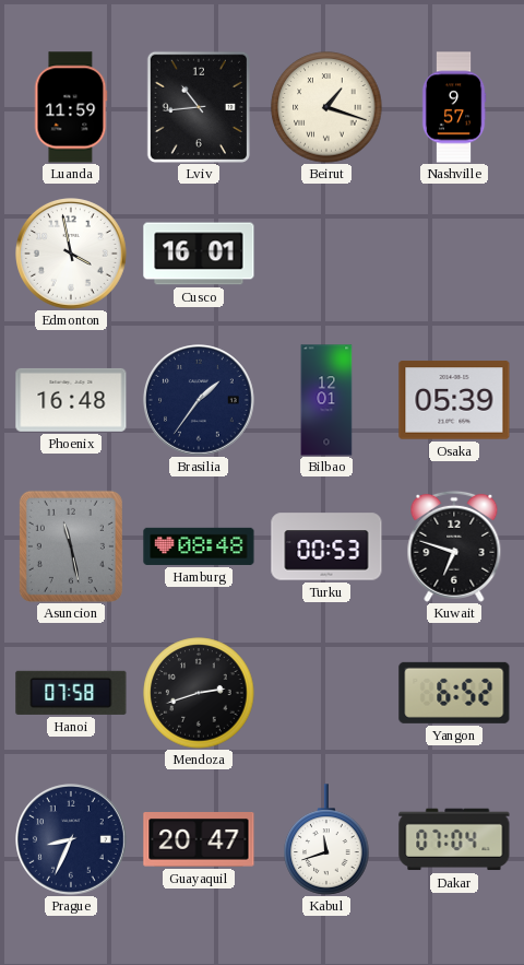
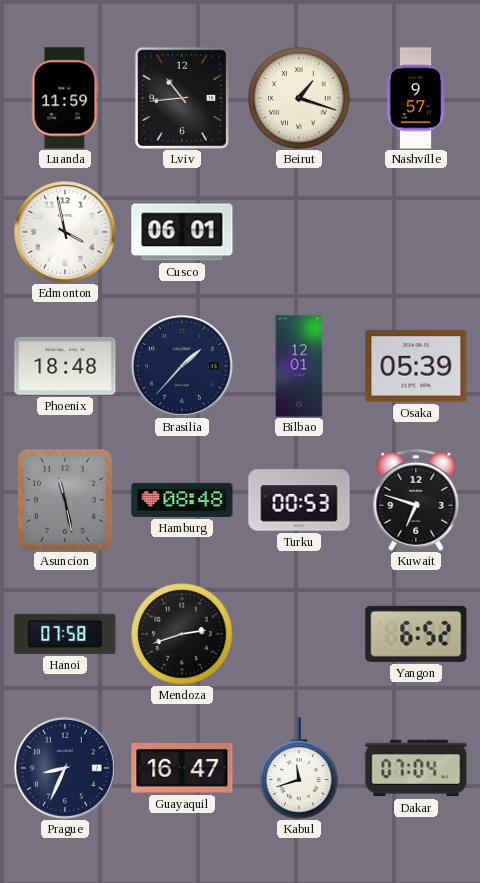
Cusco: 16:01 -> 06:01 (182, 232)
Phoenix: 16:48 -> 18:48 (65, 366)
Brasilia: 1:36 -> 1:37 (183, 367)
Guayaquil: 20:47 -> 16:47 (182, 769)
